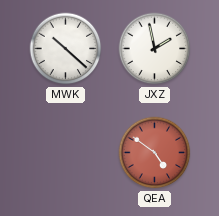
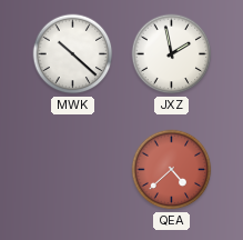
QEA: 4:51 -> 4:38 (172, 170)
